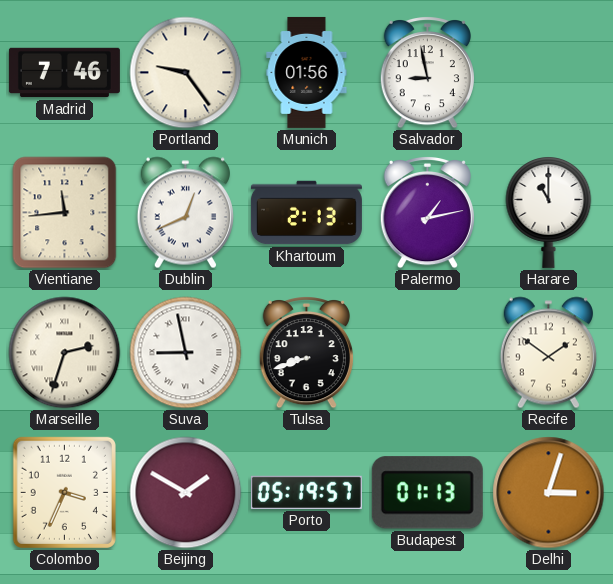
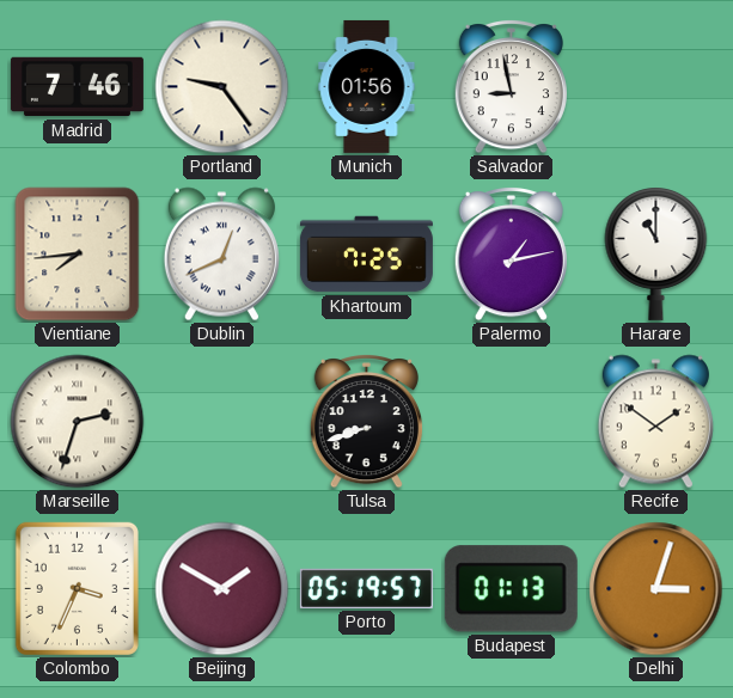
Vientiane: 11:44 -> 7:44 (78, 255)
Khartoum: 2:13 -> 7:25 (366, 255)
Suva: 8:58 -> none (186, 353)
